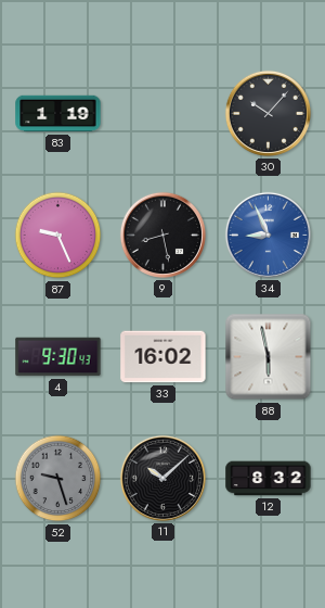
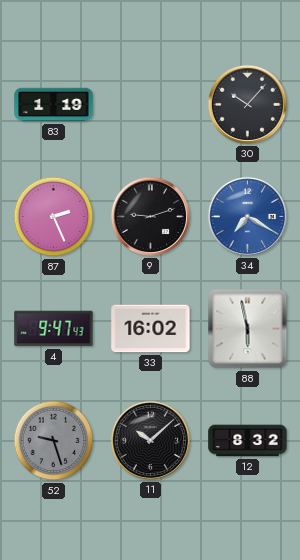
87: 9:26 -> 2:26 (54, 217)
9: 8:28 -> 9:12 (150, 216)
34: 8:56 -> 7:20 (247, 216)
4: 9:30 -> 9:47 (54, 329)
